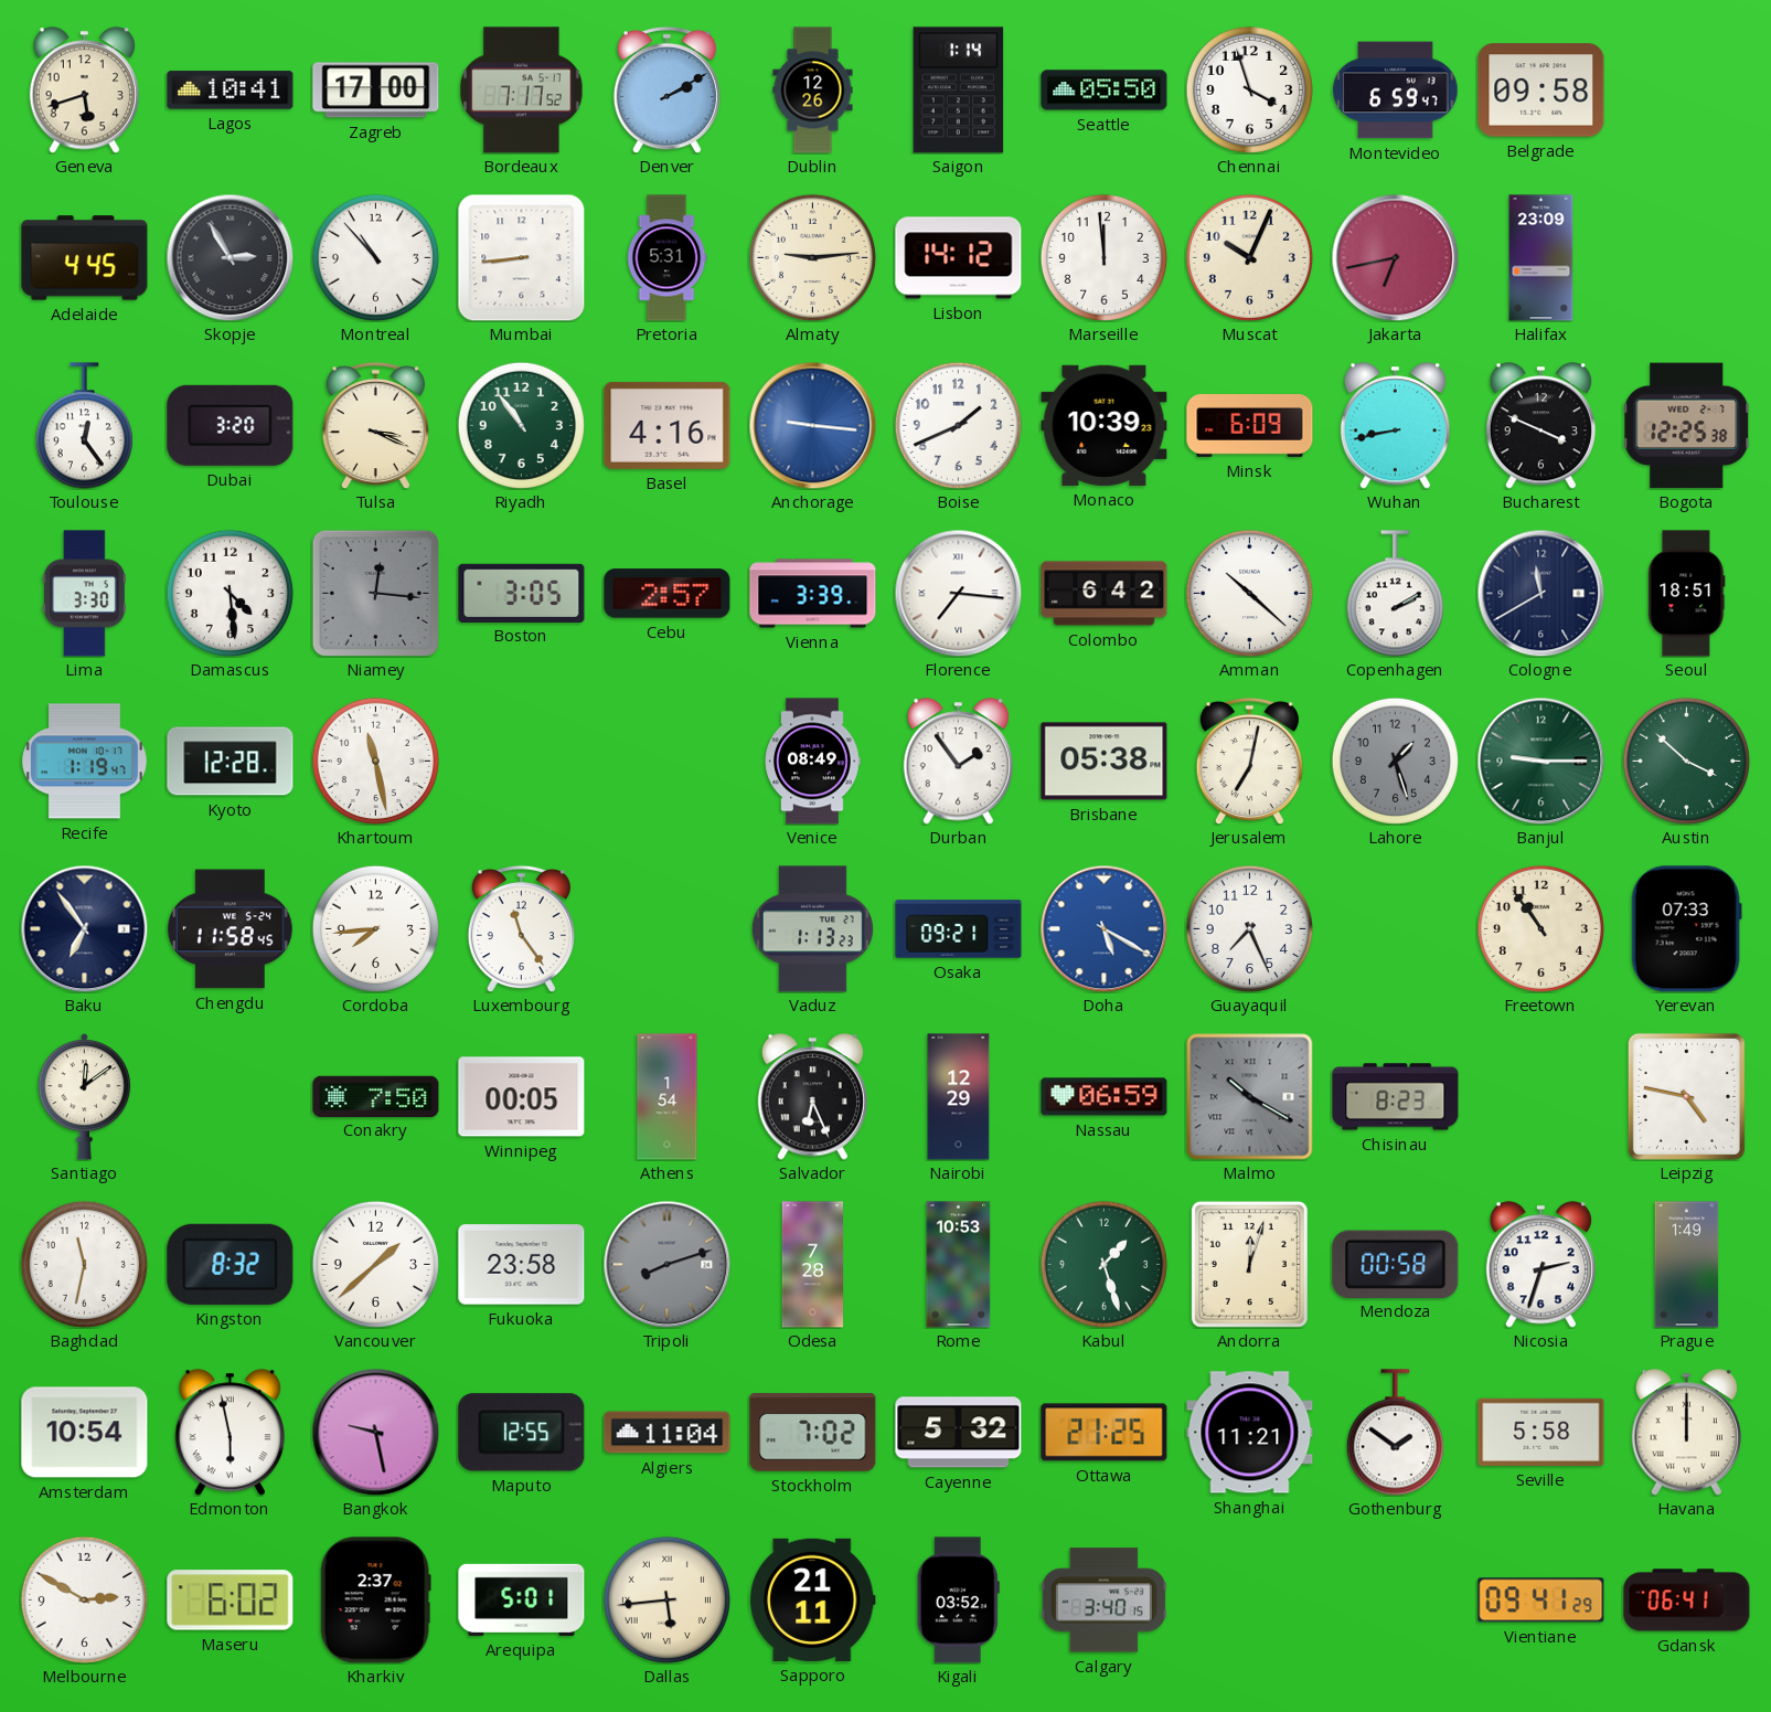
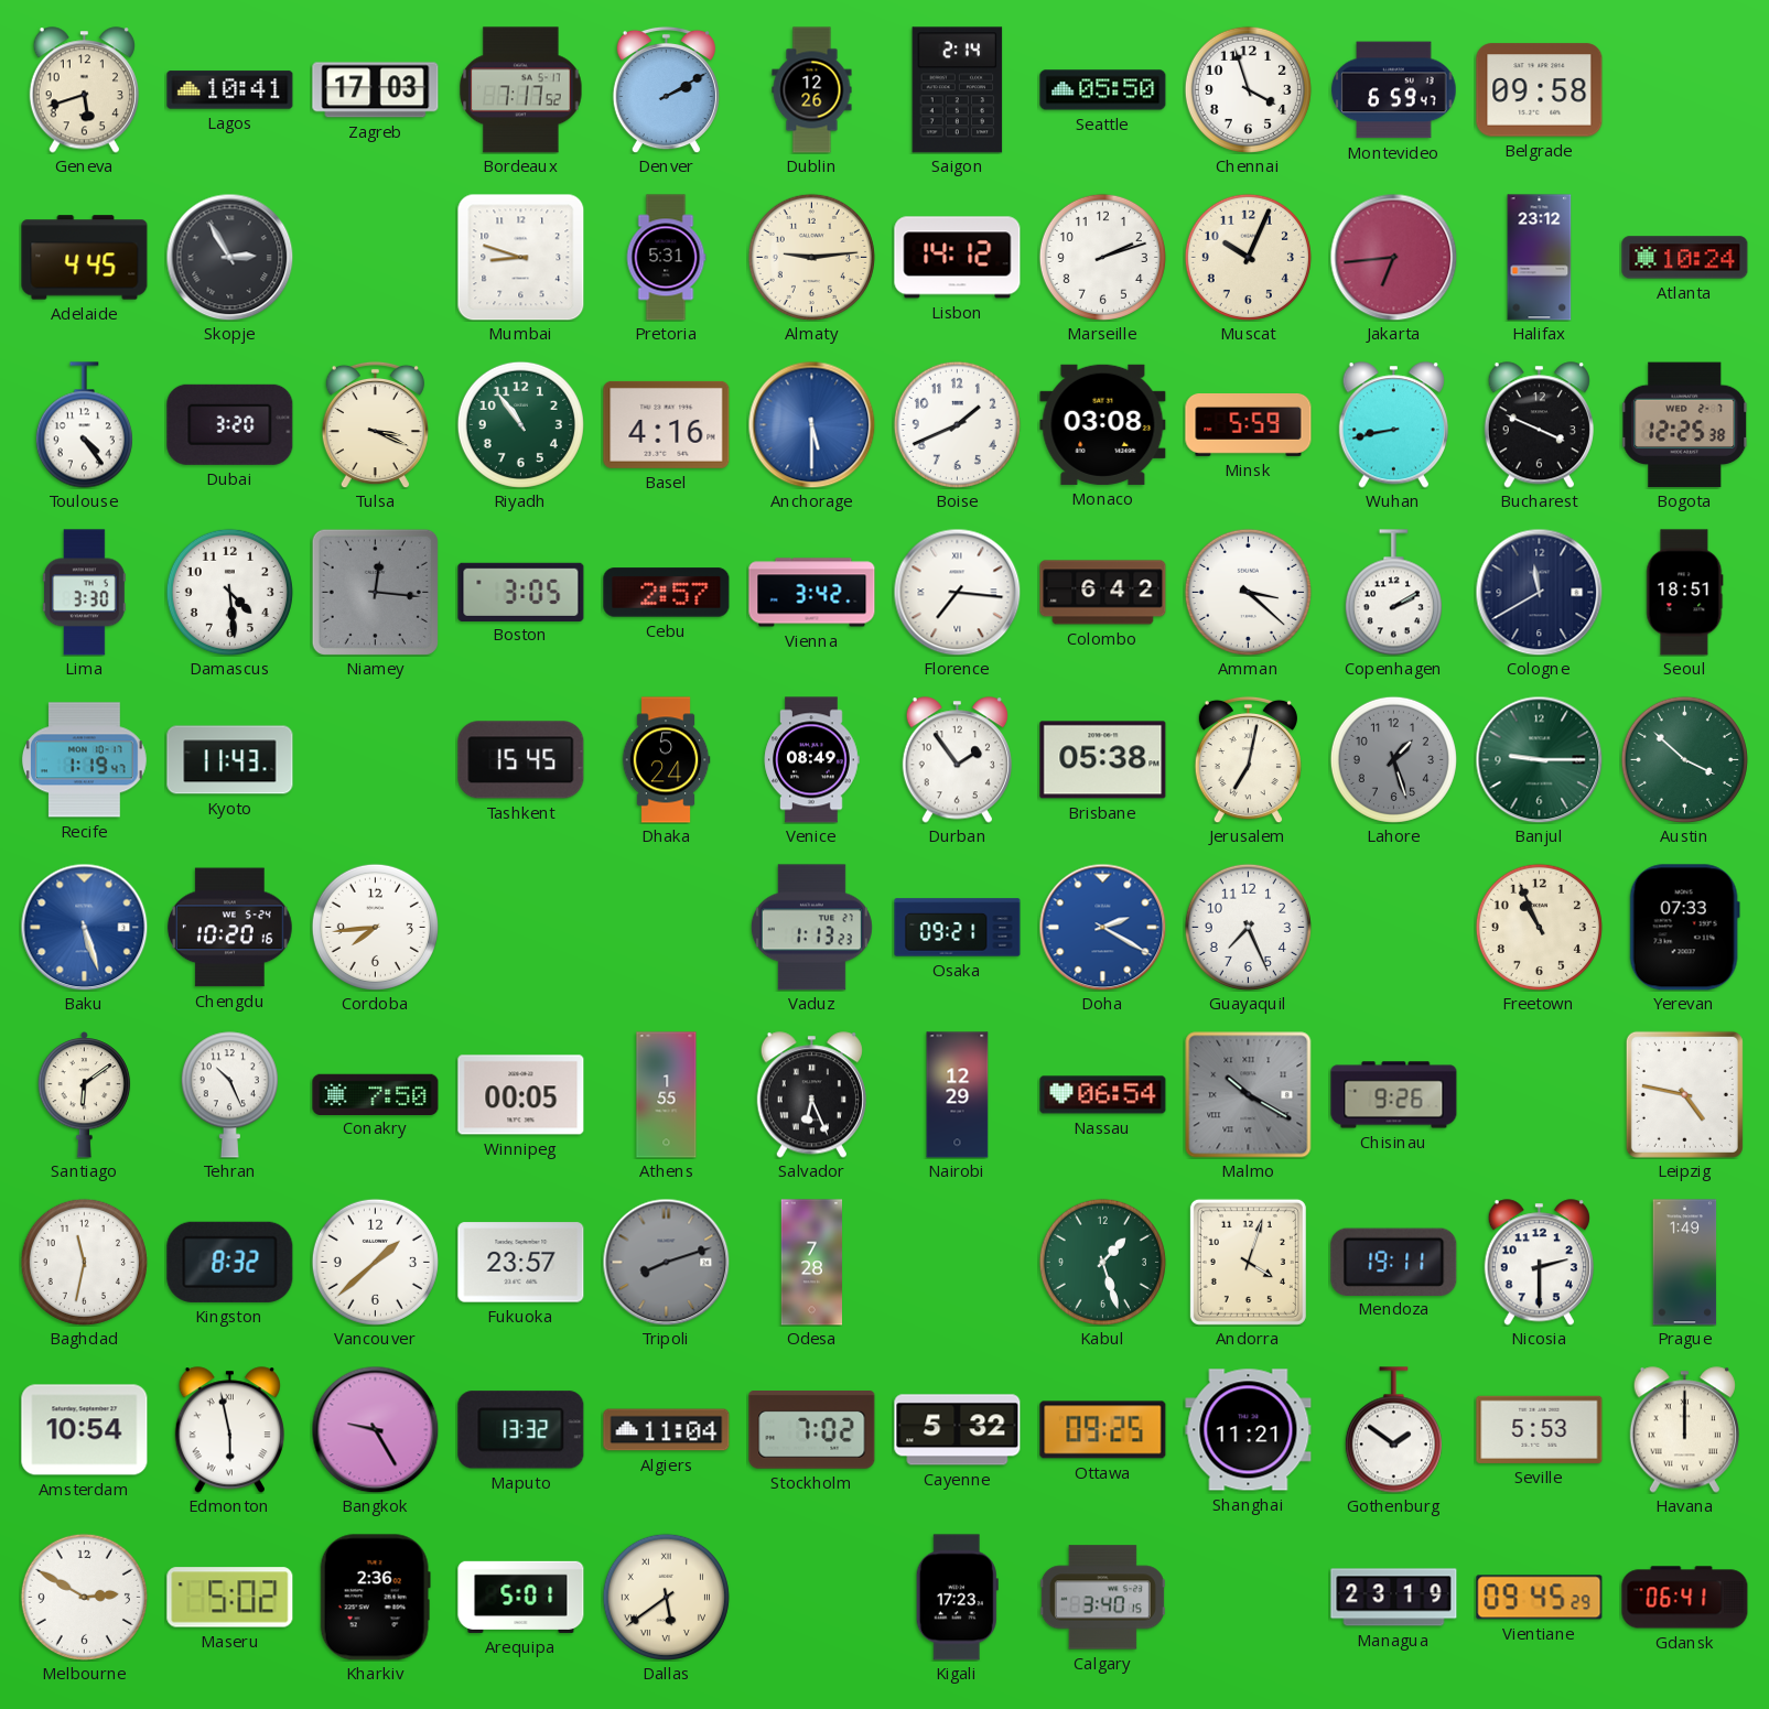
Zagreb: 17:00 -> 17:03 (376, 90)
Saigon: 1:14 -> 2:14 (958, 90)
Montreal: 10:53 -> none (375, 257)
Mumbai: 8:44 -> 8:48 (520, 257)
Marseille: 11:59 -> 2:12 (1102, 257)
Jakarta: 6:43 -> 6:44 (1393, 257)
Halifax: 23:09 -> 23:12 (1540, 258)
Atlanta: none -> 10:24 (1685, 258)
Toulouse: 12:24 -> 4:24 (84, 425)
Anchorage: 9:16 -> 5:30 (811, 424)
Monaco: 10:39 -> 03:08 (1103, 424)
Minsk: 6:09 -> 5:59 (1249, 425)
Vienna: 3:39 -> 3:42 (812, 593)
Amman: 10:22 -> 3:22 (1248, 592)
Kyoto: 12:28 -> 11:43 (230, 760)
Khartoum: 11:28 -> none (375, 761)
Tashkent: none -> 15:45 (521, 760)
Dhaka: none -> 5:24 (666, 760)
Baku: 6:54 -> 5:27 (84, 927)
Baku dial: navy -> blue (84, 927)
Chengdu: 11:58 -> 10:20 (229, 928)
Luxembourg: 11:24 -> none (521, 928)
Doha: 5:20 -> 2:20 (1102, 927)
Freetown: 10:54 -> 10:56 (1539, 927)
Santiago: 12:09 -> 6:09 (85, 1095)
Tehran: none -> 10:26 (229, 1095)
Athens: 1:54 -> 1:55 (667, 1095)
Nassau: 06:59 -> 06:54 (1103, 1095)
Chisinau: 8:23 -> 9:26 (1394, 1095)
Fukuoka: 23:58 -> 23:57 (521, 1263)
Rome: 10:53 -> none (959, 1265)
Andorra: 12:03 -> 4:03 (1248, 1262)
Mendoza: 00:58 -> 19:11 (1394, 1262)
Nicosia: 2:33 -> 2:30 (1539, 1263)
Bangkok: 9:28 -> 9:25 (375, 1429)
Maputo: 12:55 -> 13:32 (521, 1430)
Ottawa: 21:25 -> 09:25 (1103, 1430)
Seville: 5:58 -> 5:53 (1540, 1429)
Maseru: 6:02 -> 5:02 (230, 1598)
Kharkiv: 2:37 -> 2:36 (375, 1598)
Dallas: 5:44 -> 5:39 (666, 1597)
Sapporo: 21:11 -> none (813, 1599)
Kigali: 03:52 -> 17:23 (957, 1598)
Managua: none -> 23:19 (1394, 1598)
Vientiane: 09:41 -> 09:45 (1540, 1598)
